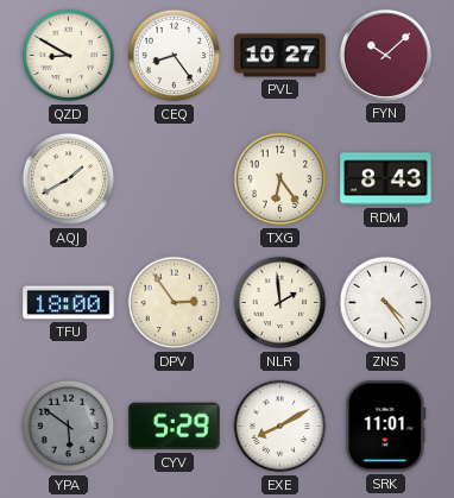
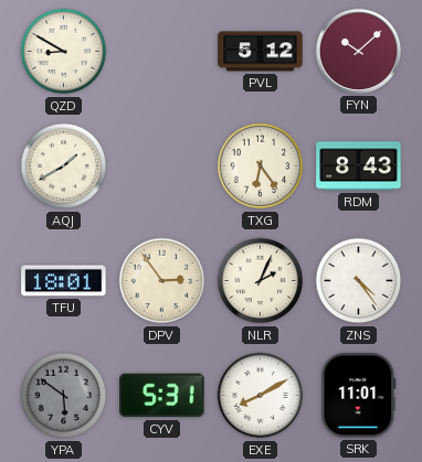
CEQ: 8:24 -> none (175, 56)
PVL: 10:27 -> 5:12 (261, 52)
TFU: 18:00 -> 18:01 (64, 281)
NLR: 1:59 -> 2:04 (261, 281)
CYV: 5:29 -> 5:31 (162, 396)
